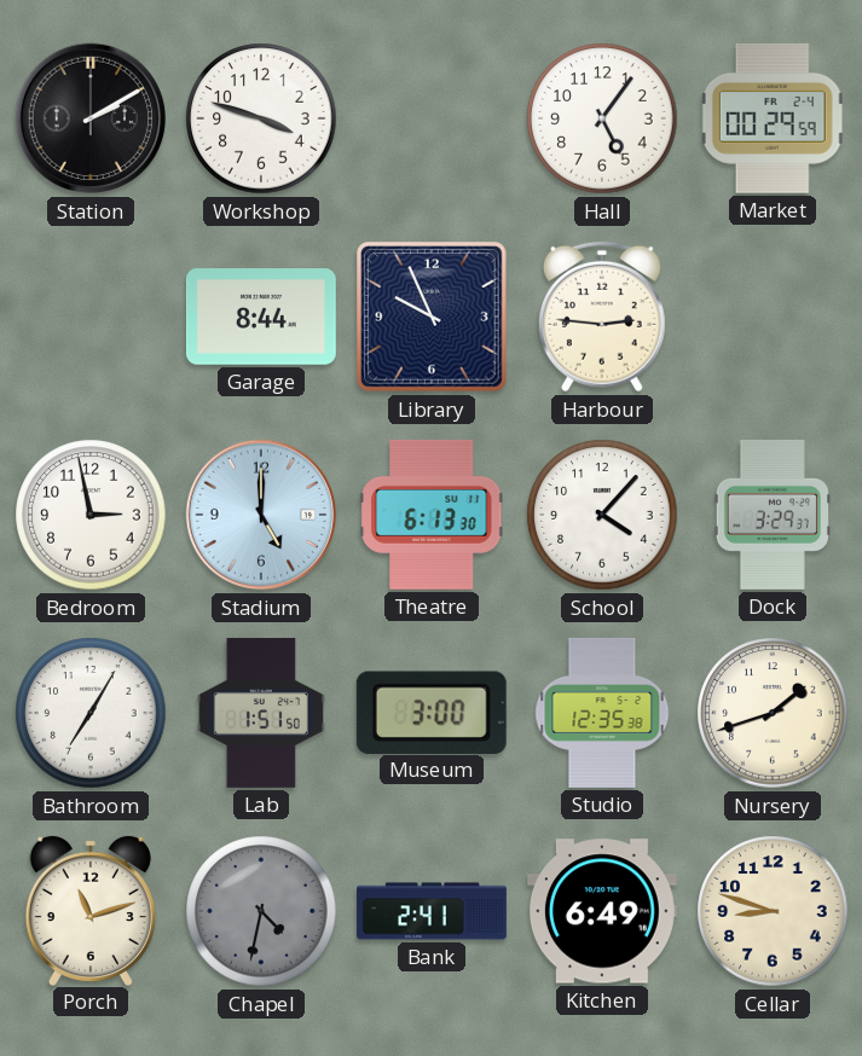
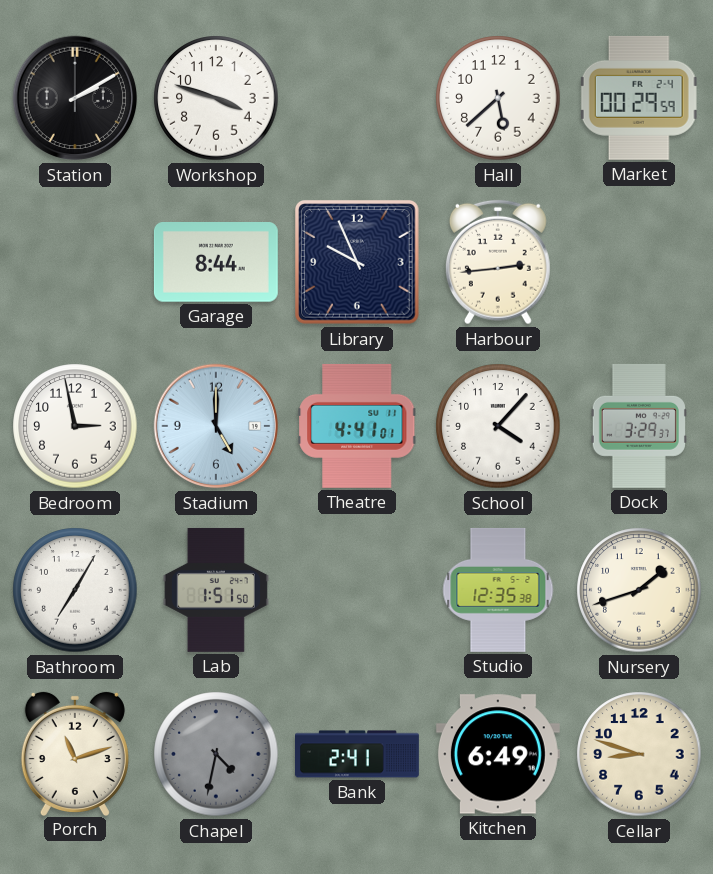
Hall: 5:06 -> 5:38 (498, 98)
Harbour: 2:46 -> 2:44 (498, 262)
Theatre: 6:13 -> 4:41 (357, 426)
Museum: 3:00 -> none (432, 712)
